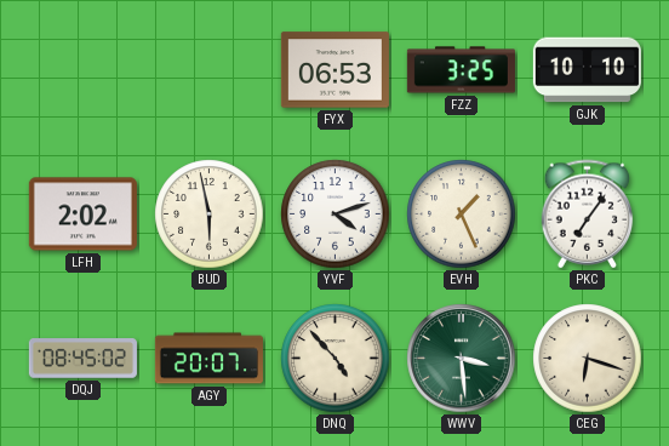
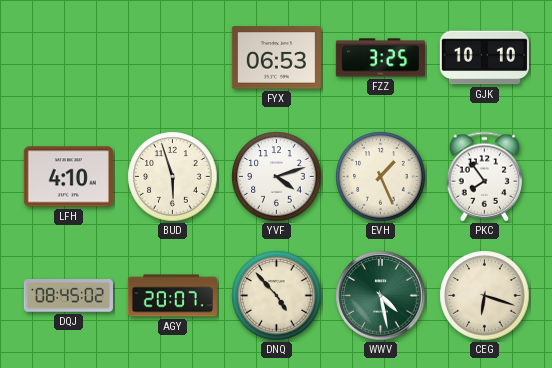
LFH: 2:02 -> 4:10 (68, 177)
BUD: 5:58 -> 5:57 (173, 177)
PKC: 7:06 -> 7:54 (485, 177)
WWV: 3:29 -> 4:28 (381, 296)
